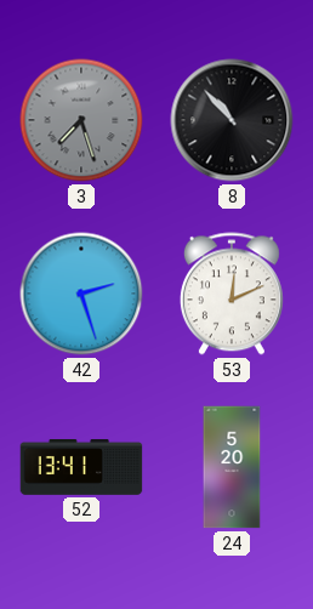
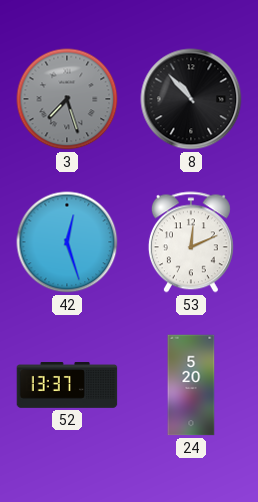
42: 2:27 -> 12:27 (67, 242)
52: 13:41 -> 13:37 (67, 385)
